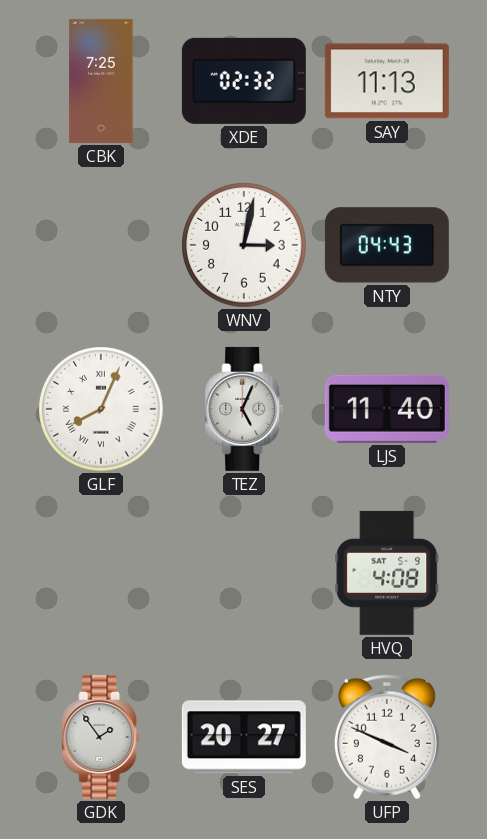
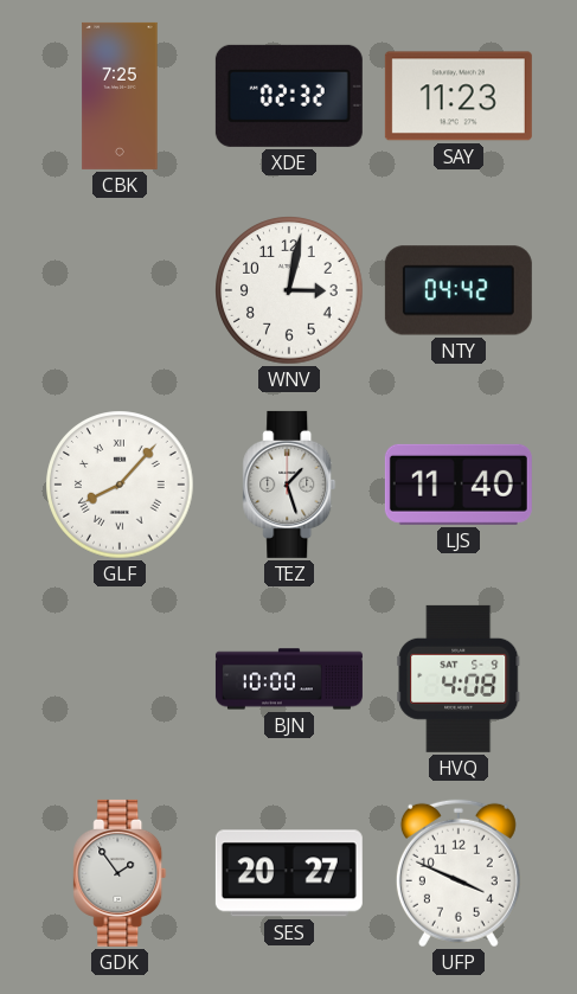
SAY: 11:13 -> 11:23 (459, 96)
NTY: 04:43 -> 04:42 (459, 290)
GLF: 8:04 -> 8:07 (120, 485)
TEZ: 5:04 -> 1:27 (289, 485)
BJN: none -> 10:00 (289, 679)
